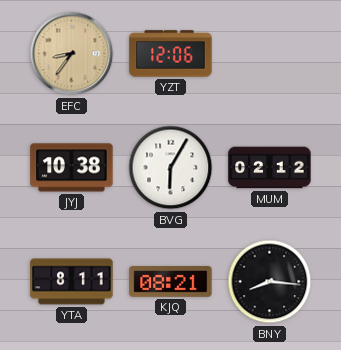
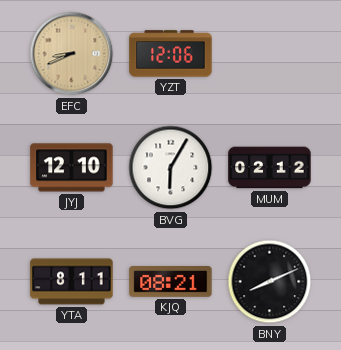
EFC: 8:36 -> 8:41 (72, 54)
JYJ: 10:38 -> 12:10 (72, 168)
BNY: 8:16 -> 8:11 (270, 282)
